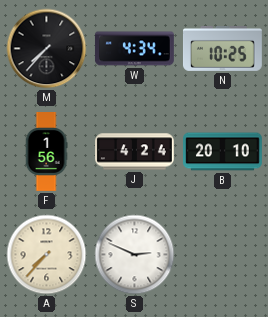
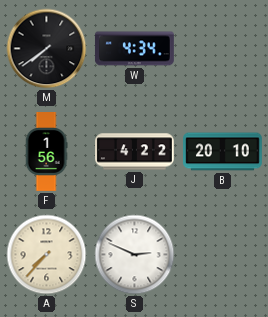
M: 7:37 -> 7:39 (47, 49)
N: 10:25 -> none (223, 48)
J: 4:24 -> 4:22 (135, 152)
